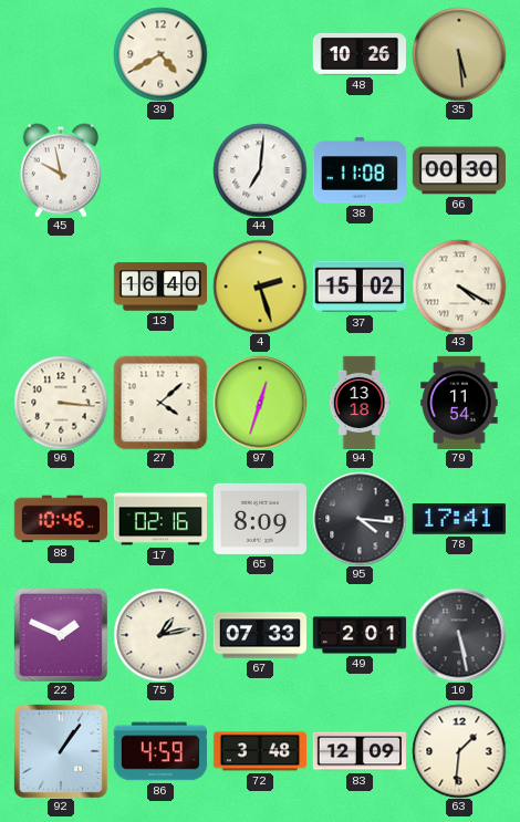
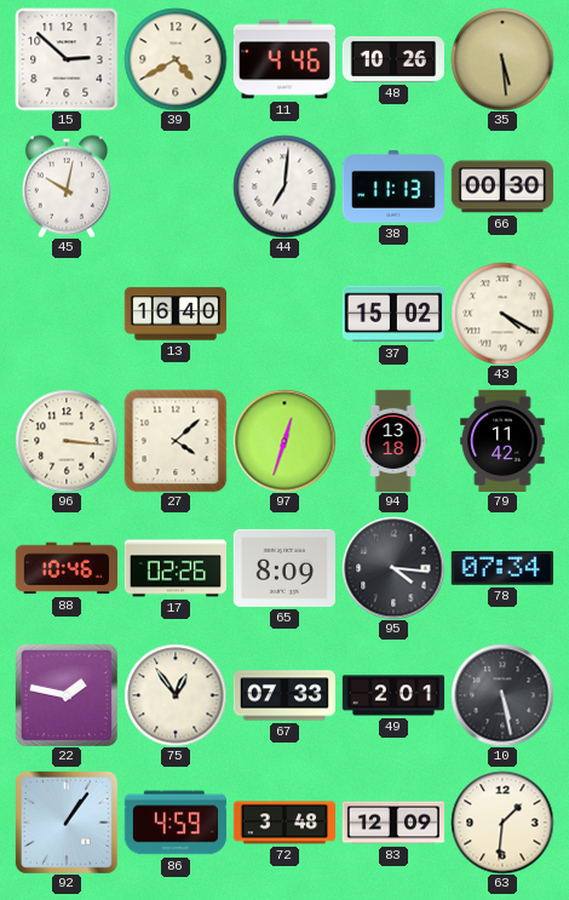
15: none -> 2:52 (67, 59)
11: none -> 4:46 (283, 59)
45: 9:58 -> 10:02 (67, 187)
38: 11:08 -> 11:13 (392, 187)
4: 2:27 -> none (260, 287)
79: 11:54 -> 11:42 (502, 440)
17: 02:16 -> 02:26 (174, 568)
78: 17:41 -> 07:34 (502, 568)
22: 1:49 -> 1:47 (67, 695)
75: 1:13 -> 12:54 (176, 695)
